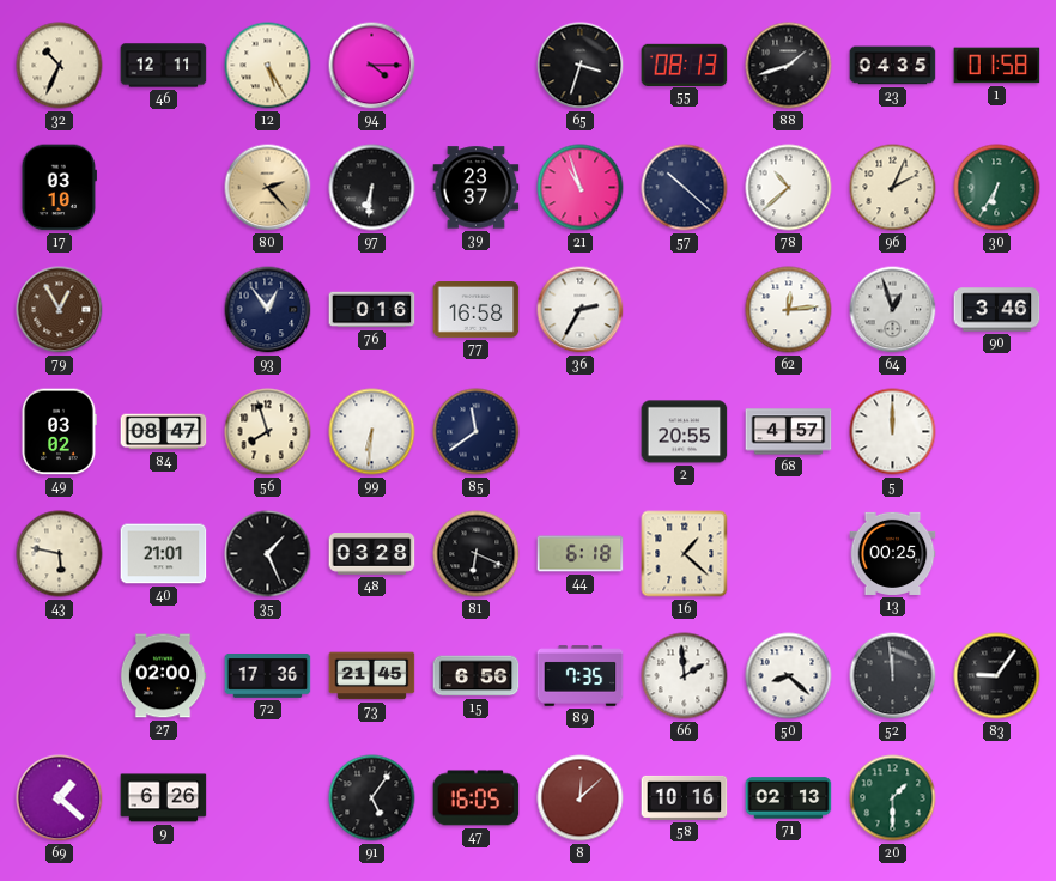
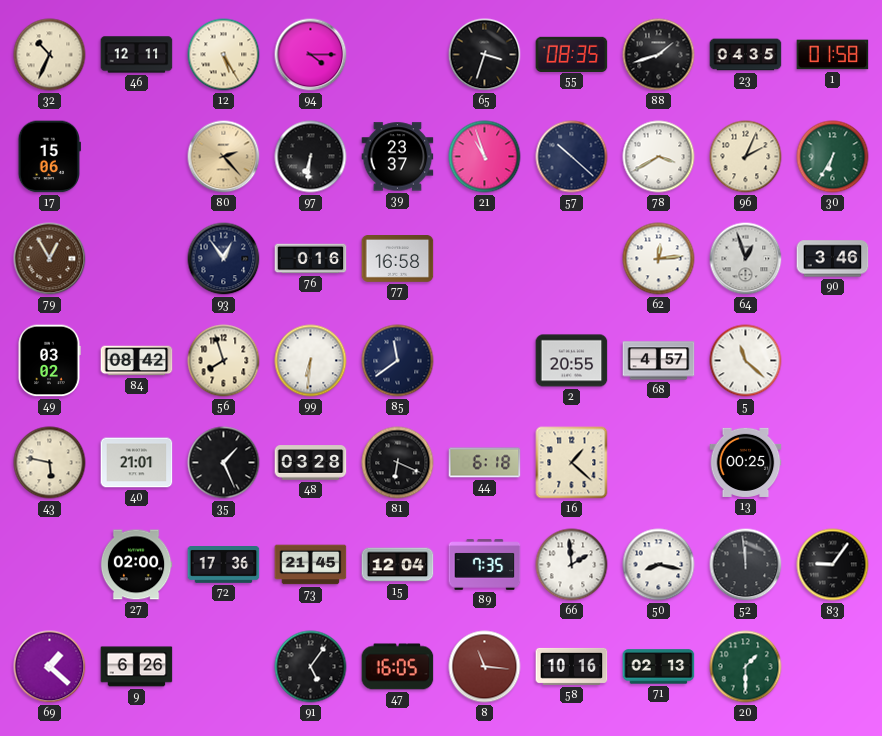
55: 08:13 -> 08:35 (572, 54)
17: 03:10 -> 15:06 (49, 157)
78: 10:38 -> 3:40 (659, 157)
36: 2:35 -> none (581, 310)
84: 08:47 -> 08:42 (137, 361)
5: 12:00 -> 11:22 (746, 361)
15: 6:56 -> 12:04 (398, 565)
50: 8:22 -> 8:17 (659, 565)
8: 12:08 -> 11:16 (485, 667)
